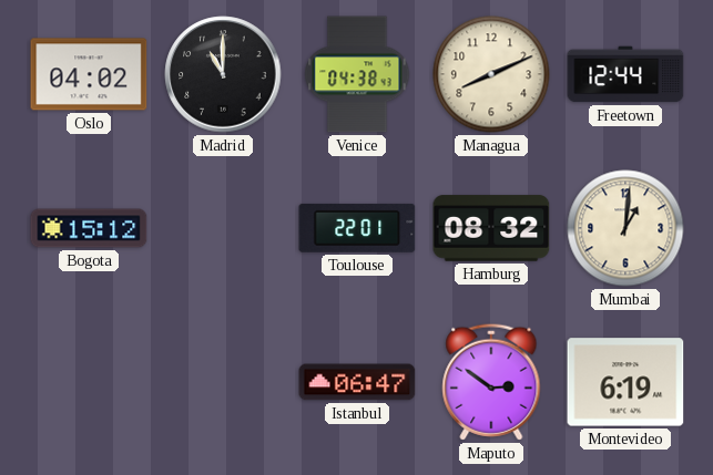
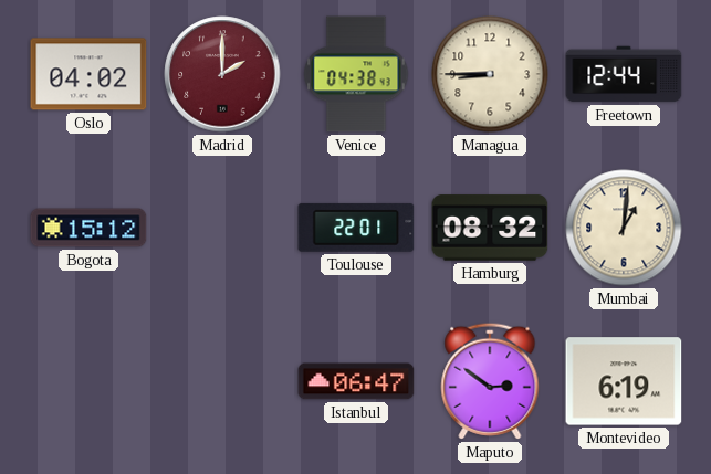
Madrid: 11:00 -> 2:00 (222, 74)
Madrid dial: black -> burgundy (222, 74)
Managua: 8:11 -> 8:45 (490, 74)
